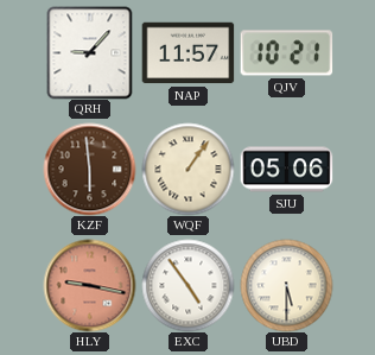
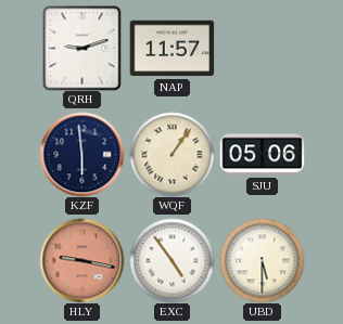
QRH: 9:07 -> 9:12 (82, 48)
QJV: 10:21 -> none (286, 53)
KZF dial: brown -> navy (81, 154)
